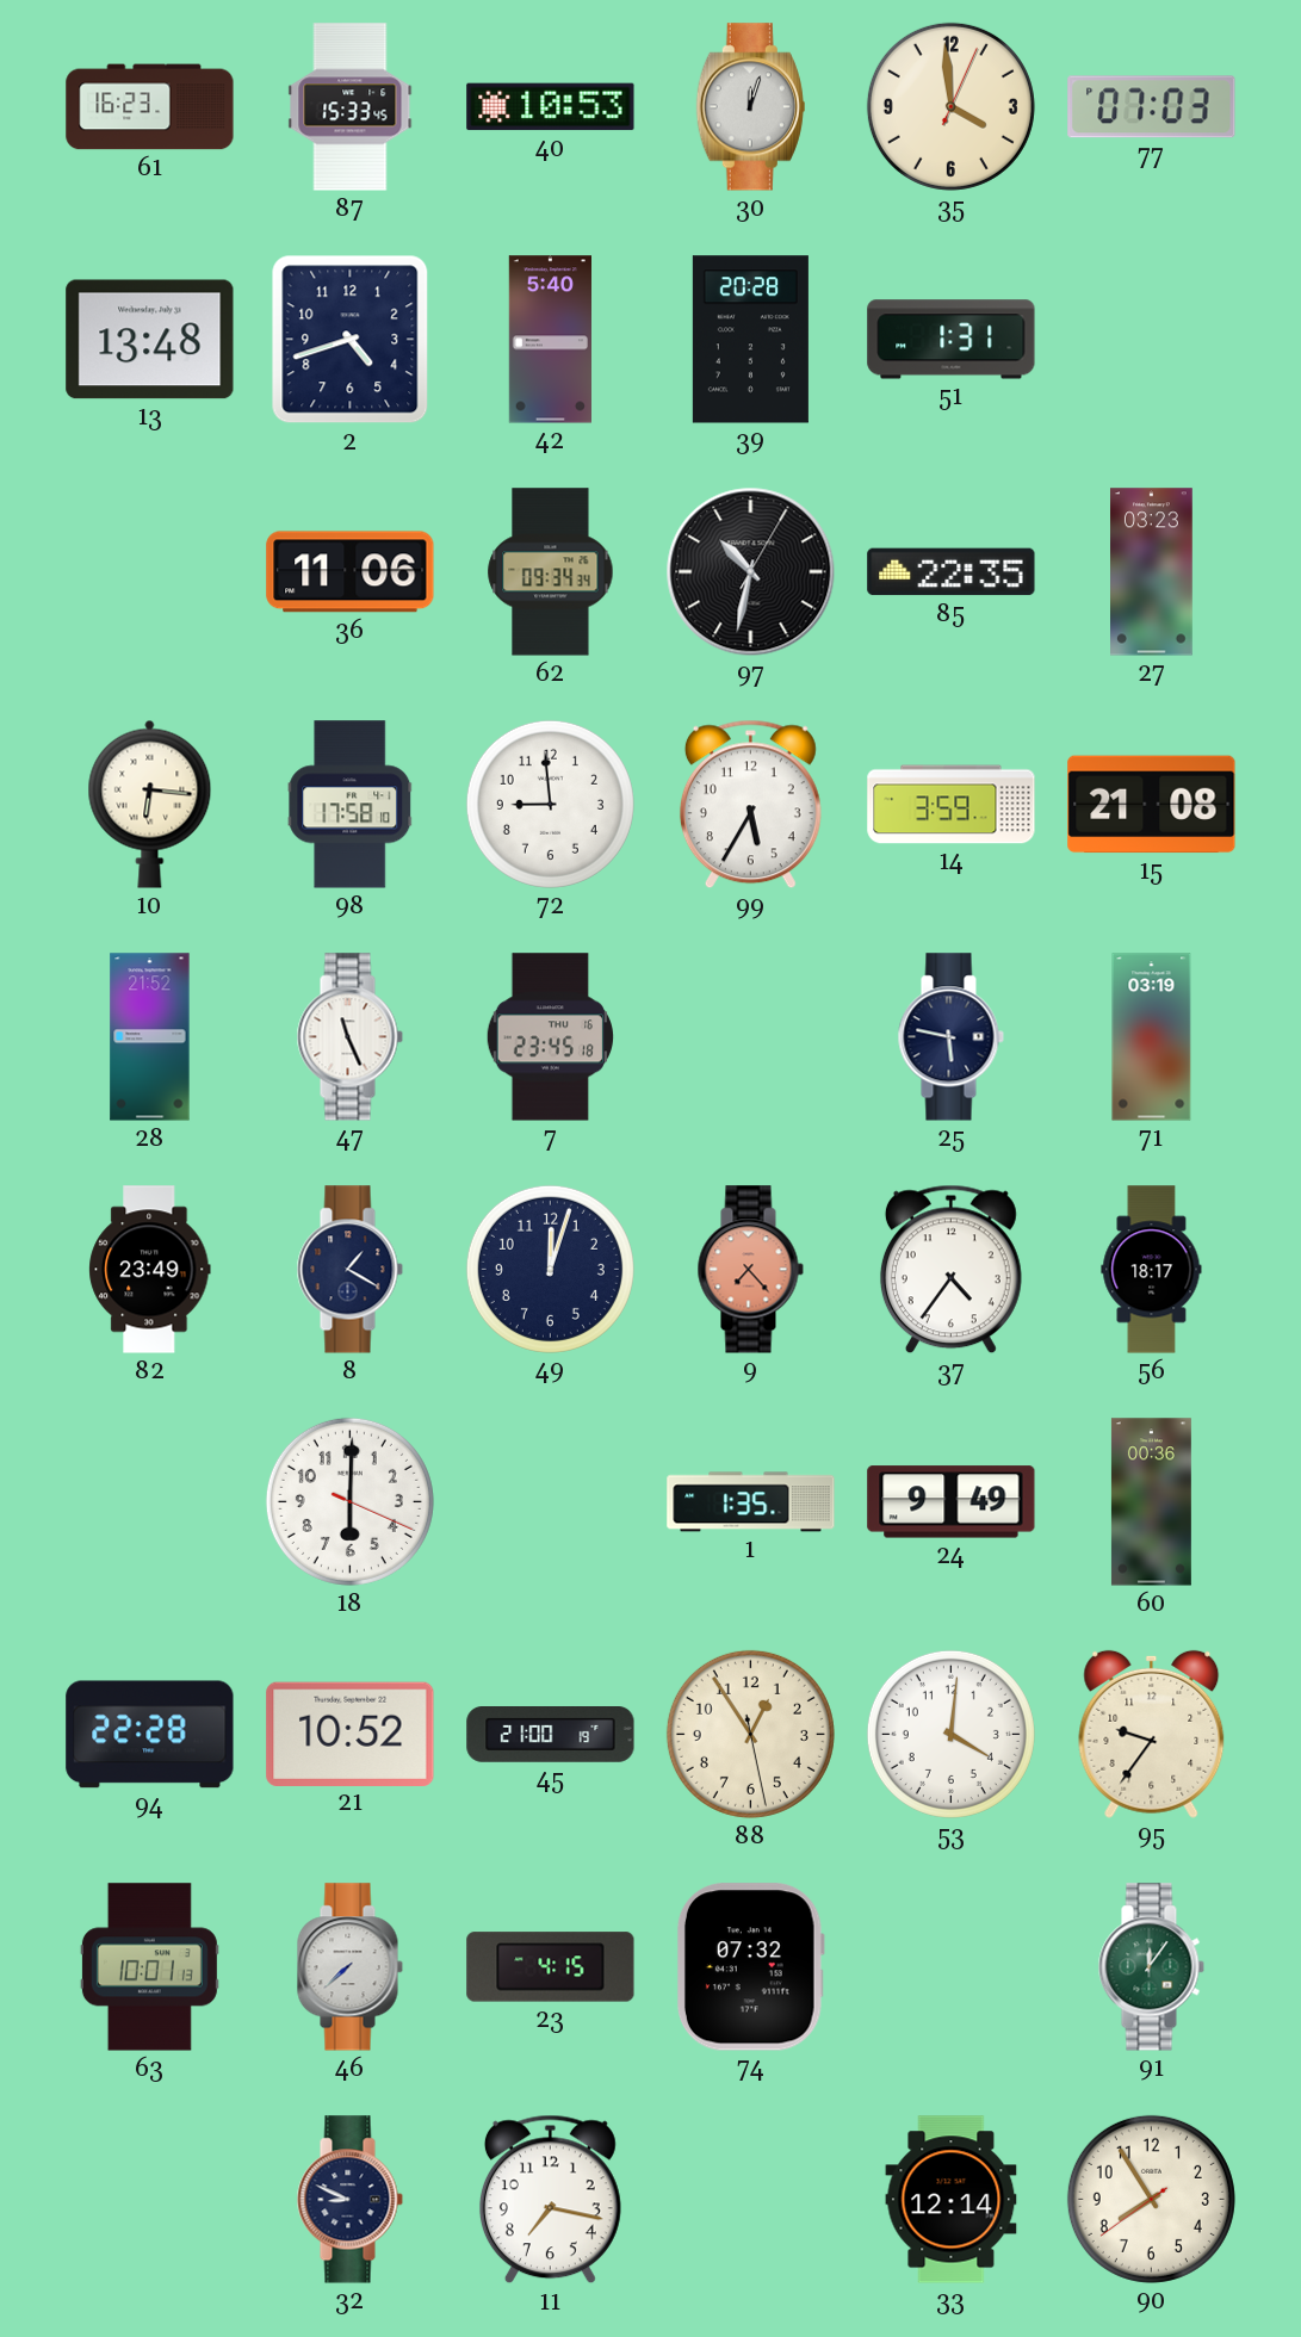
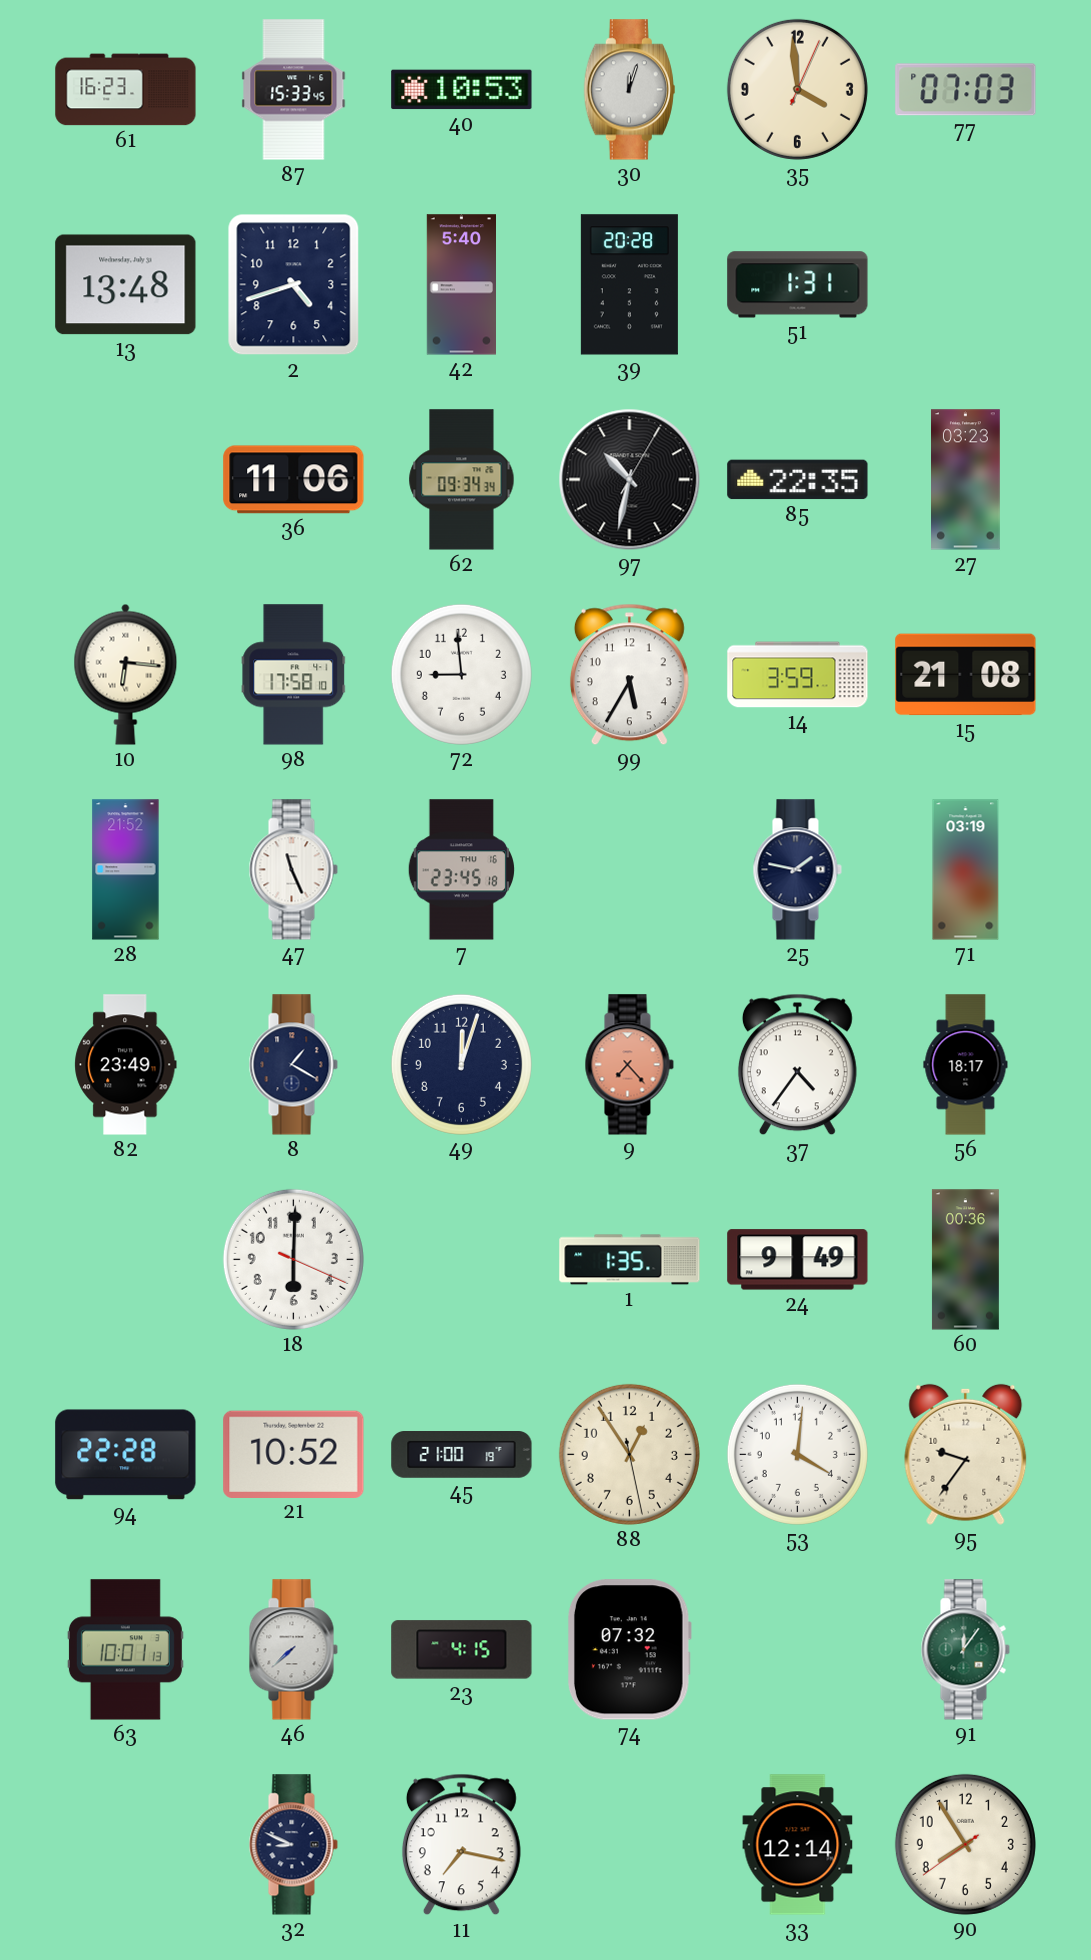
25: 5:47 -> 1:47 (797, 870)
